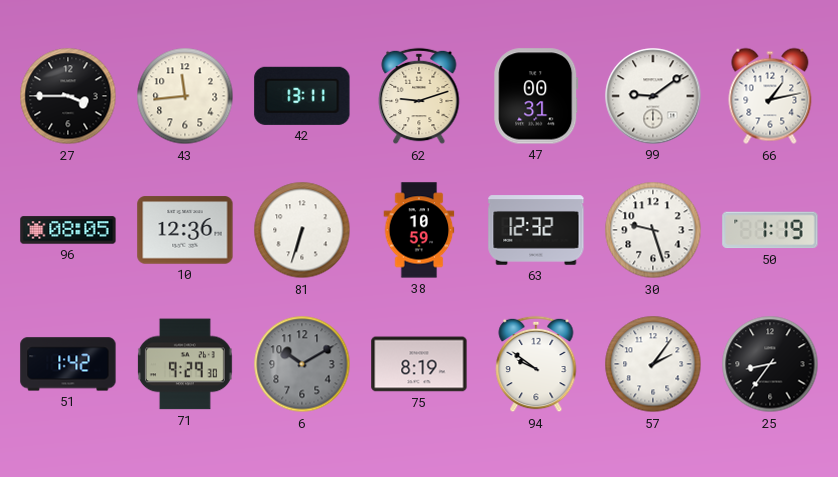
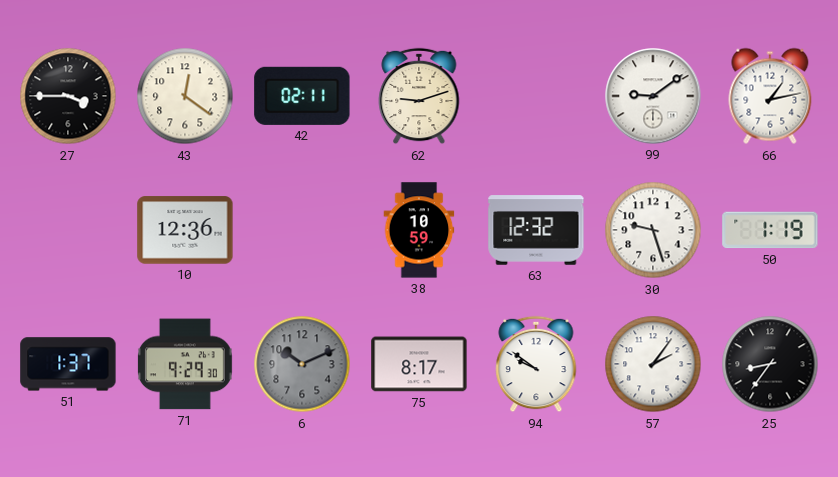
43: 11:44 -> 12:21 (185, 96)
42: 13:11 -> 02:11 (302, 96)
47: 00:31 -> none (536, 96)
96: 08:05 -> none (68, 230)
81: 6:33 -> none (302, 230)
51: 1:42 -> 1:37 (68, 364)
6: 10:10 -> 10:11 (302, 364)
75: 8:19 -> 8:17 (419, 364)
